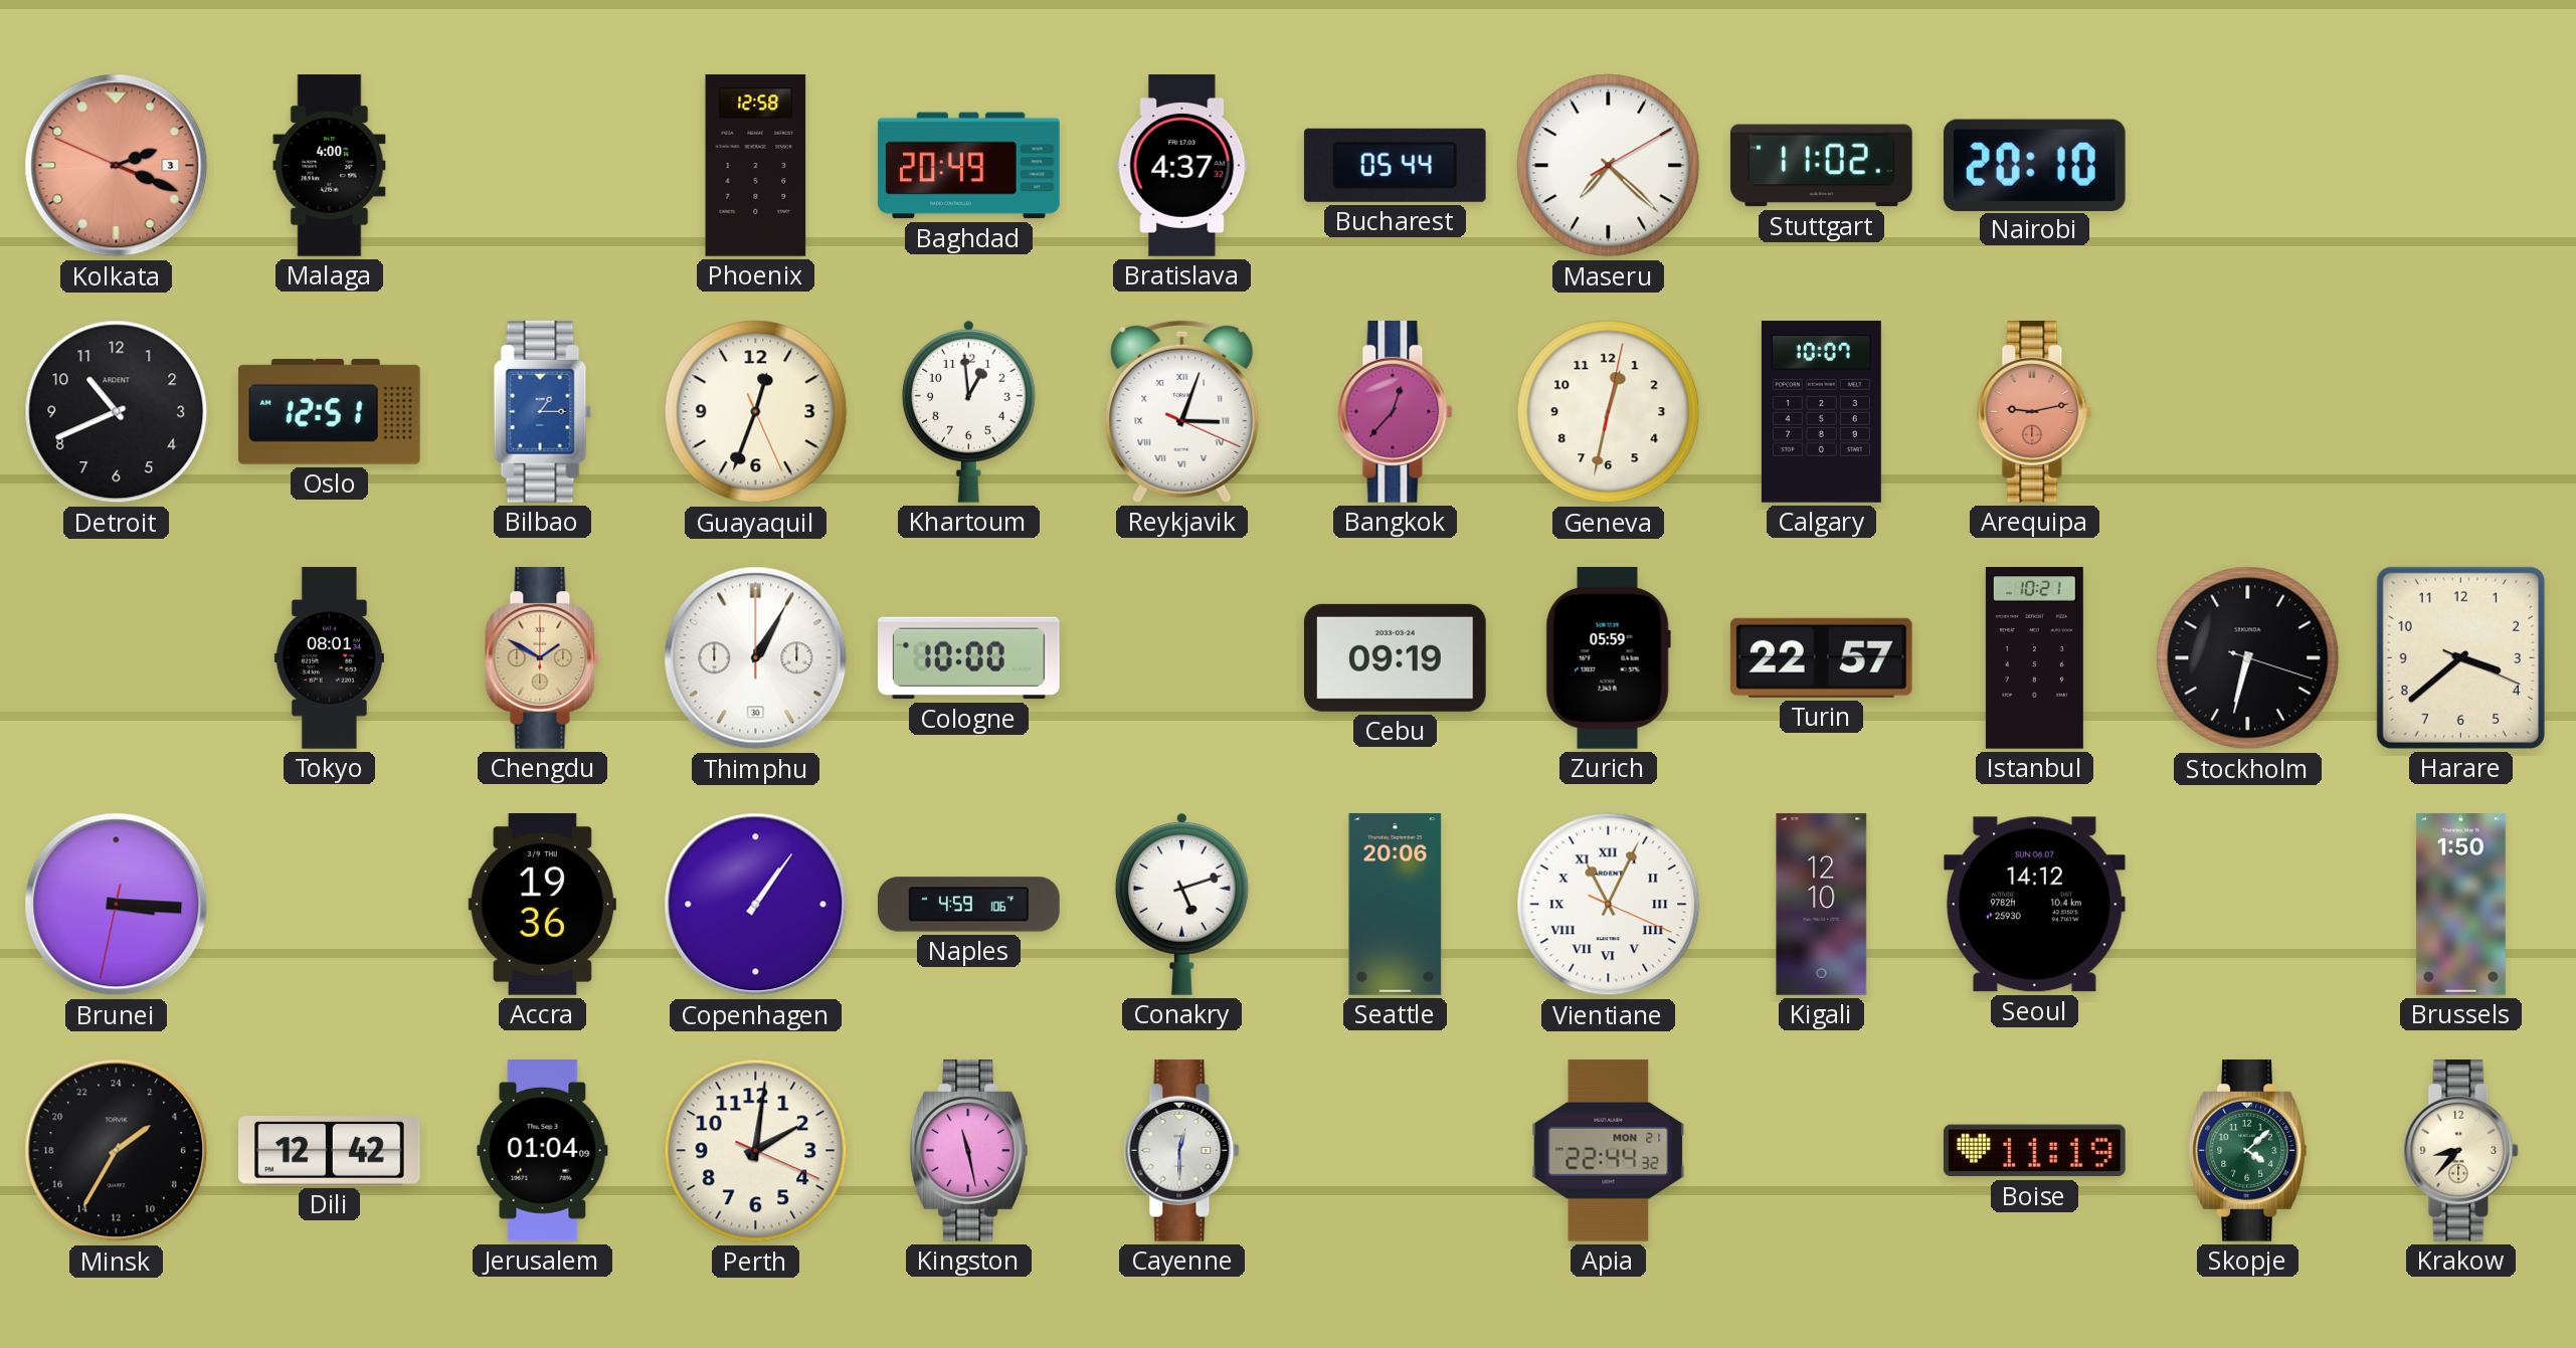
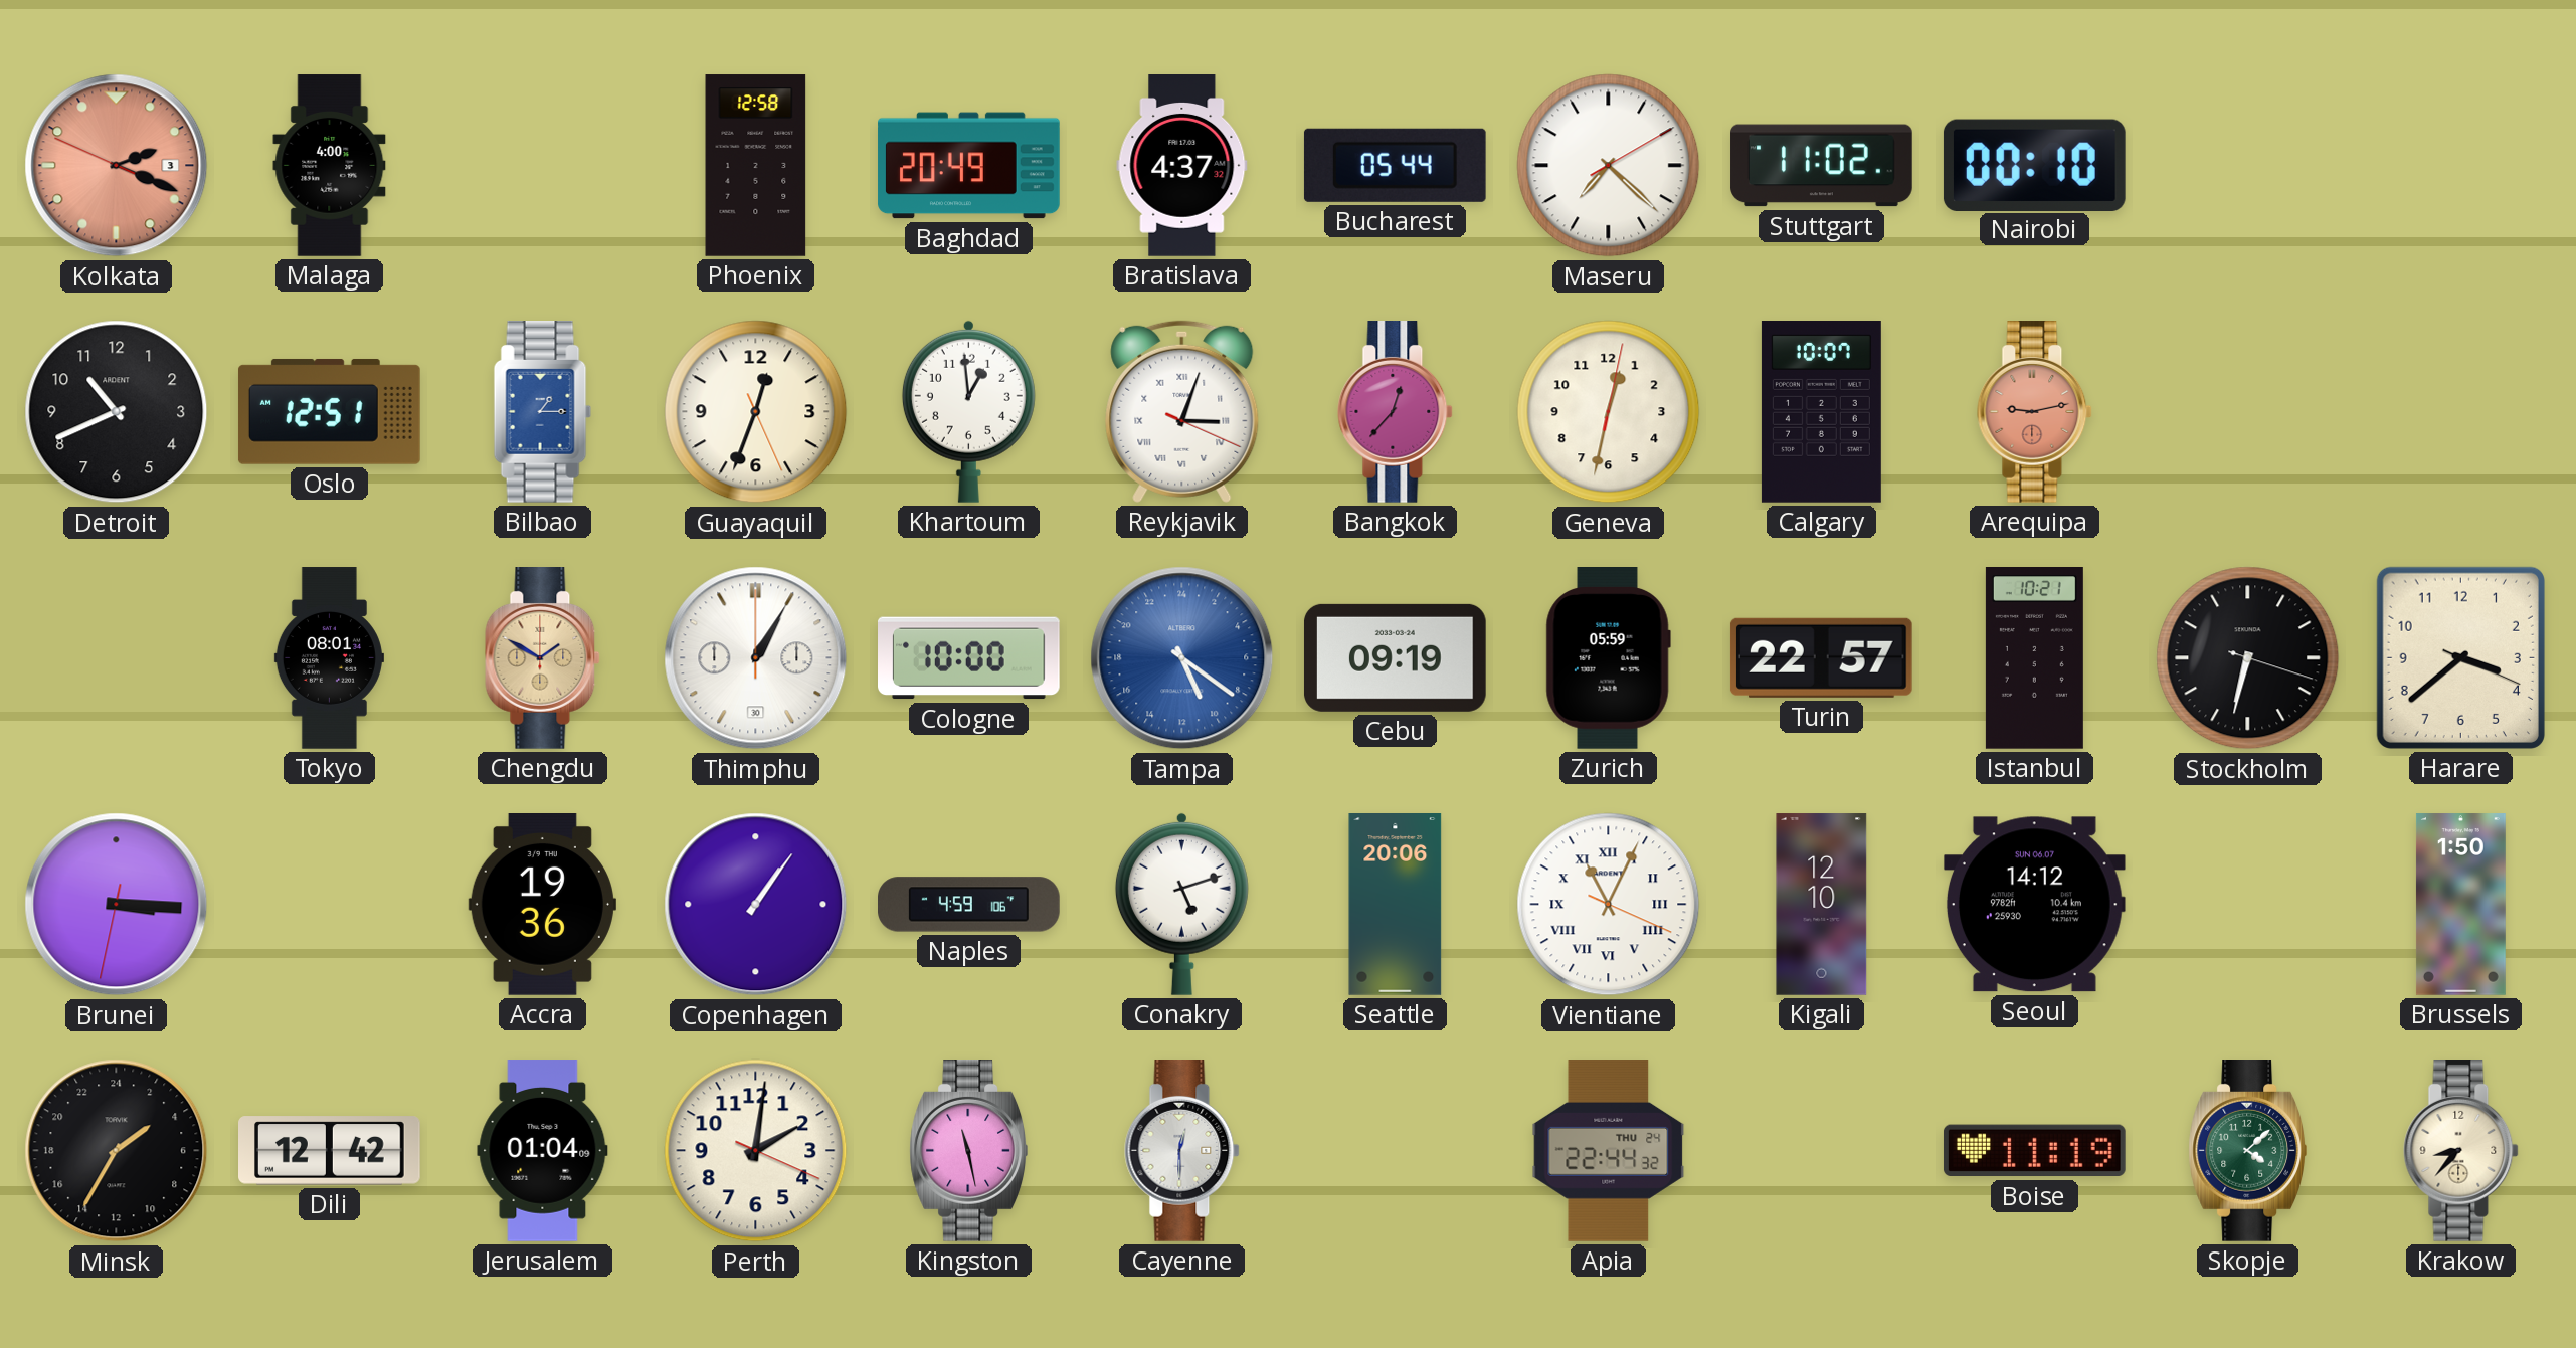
Nairobi: 20:10 -> 00:10 (2034, 165)
Tampa: none -> 10:21 (1182, 658)
Apia date: MON 21 -> THU 24 (1609, 1151)
